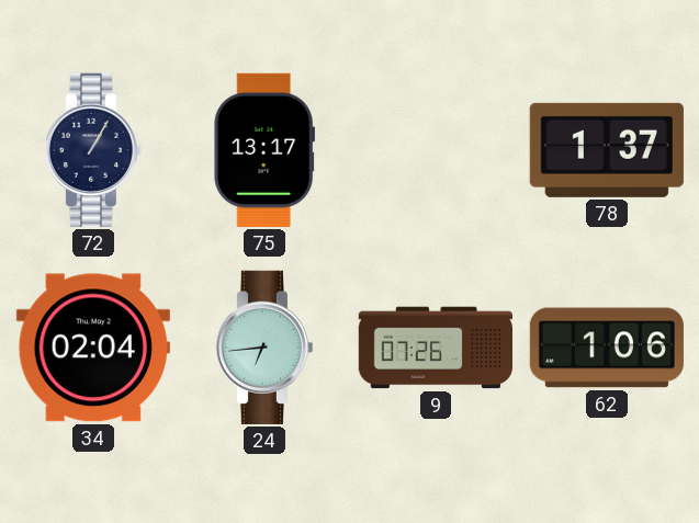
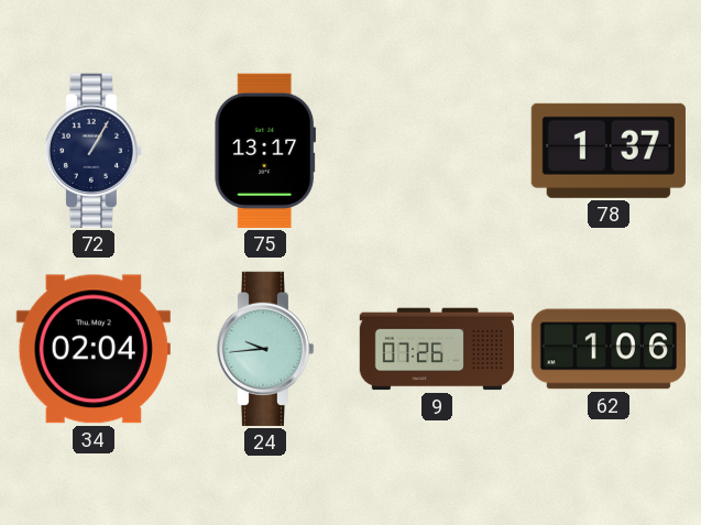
24: 6:44 -> 9:44 (265, 349)
